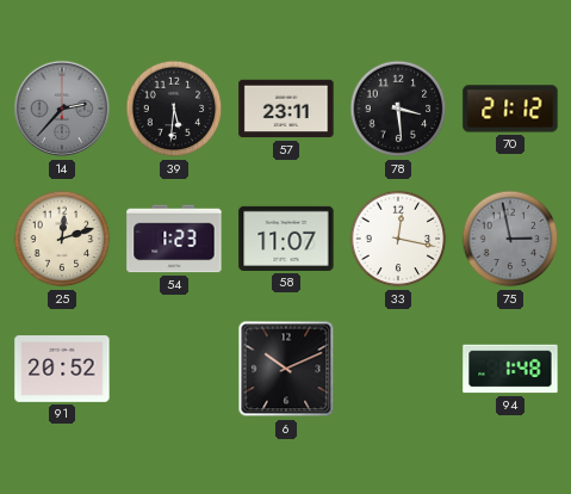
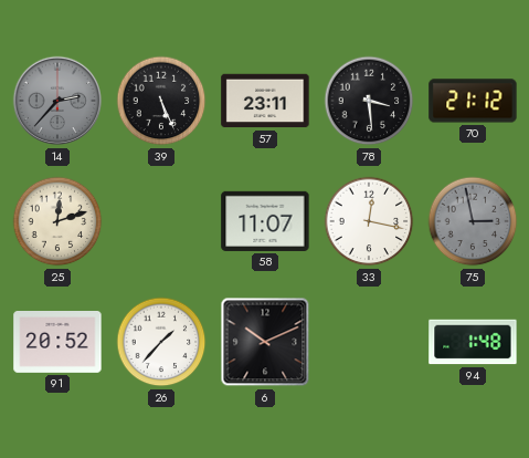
39: 5:31 -> 5:26 (161, 101)
54: 1:23 -> none (174, 239)
26: none -> 1:37 (161, 342)
